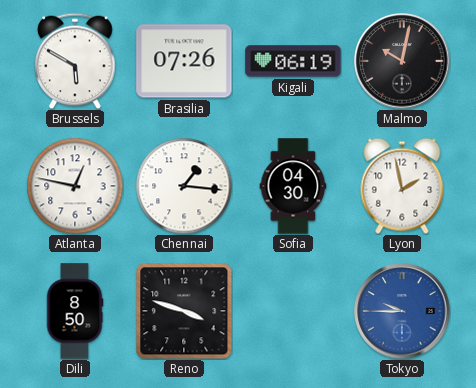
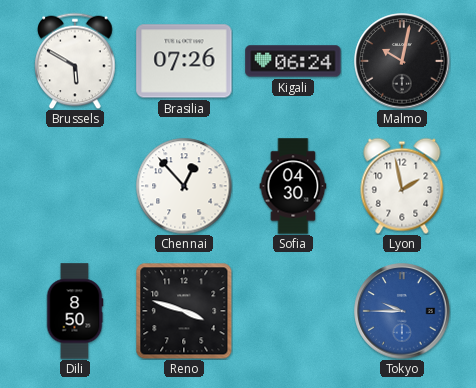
Kigali: 06:19 -> 06:24 (293, 61)
Atlanta: 12:47 -> none (75, 186)
Chennai: 1:16 -> 12:53 (184, 186)
